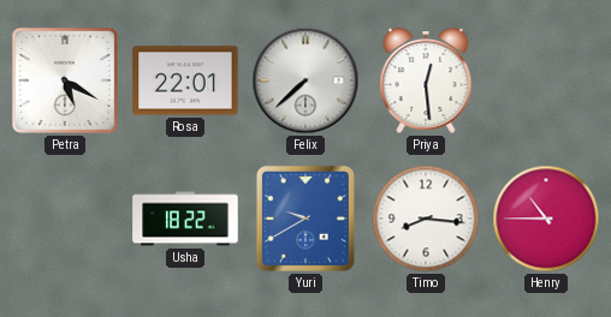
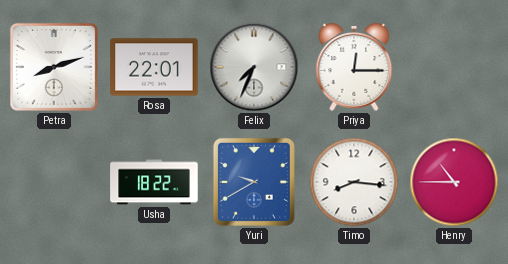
Petra: 5:20 -> 8:12 (54, 67)
Felix: 7:38 -> 7:34 (254, 67)
Priya: 12:29 -> 12:15 (354, 67)
